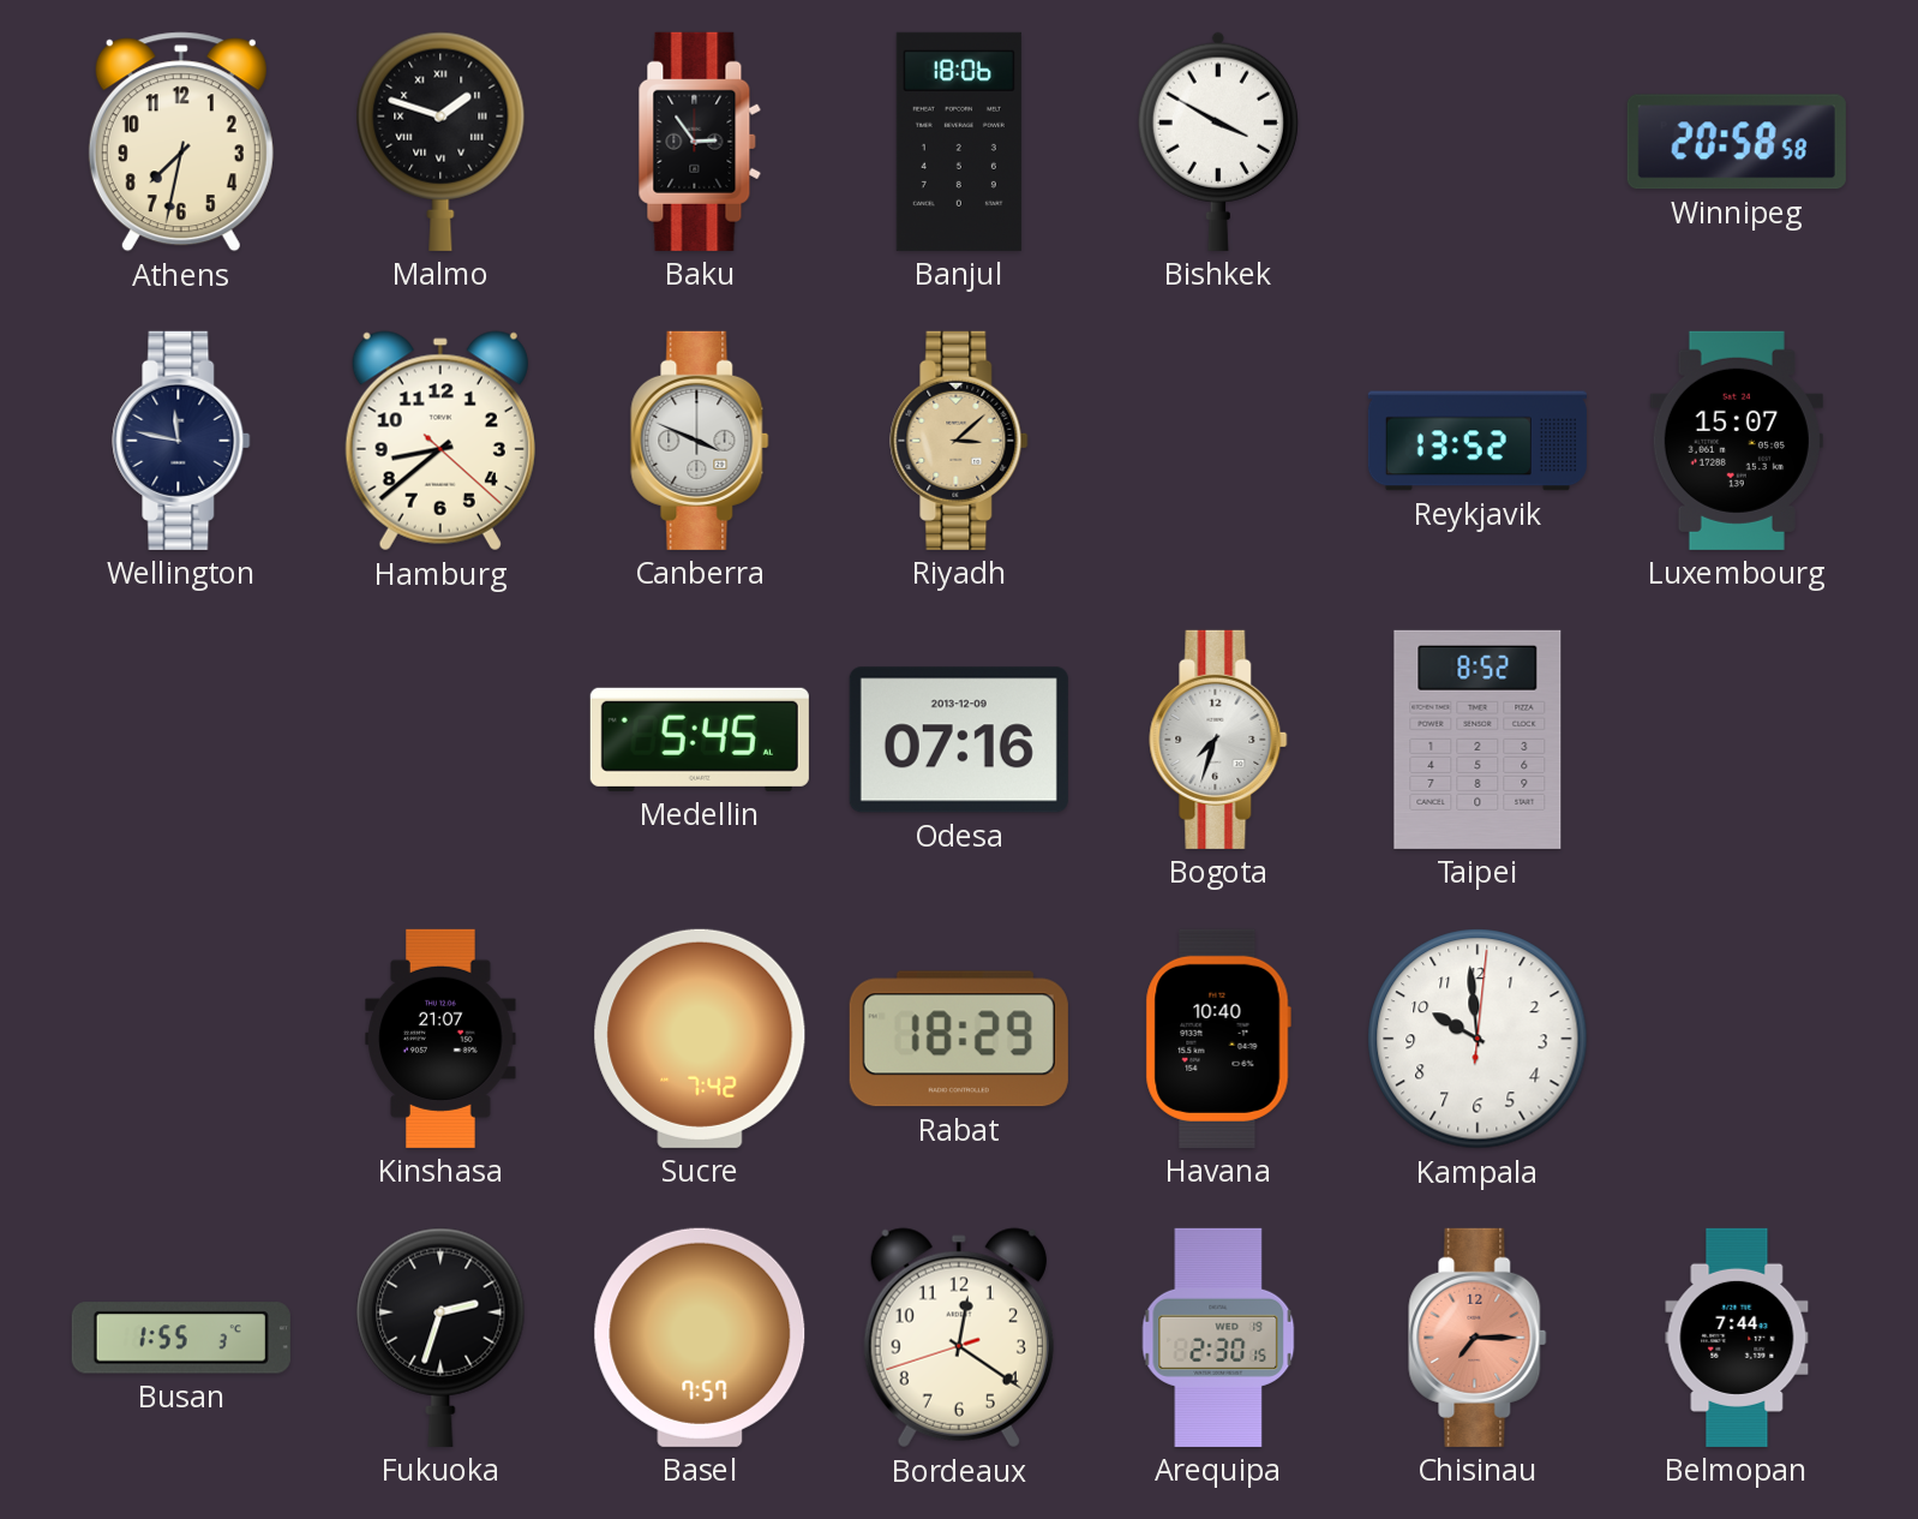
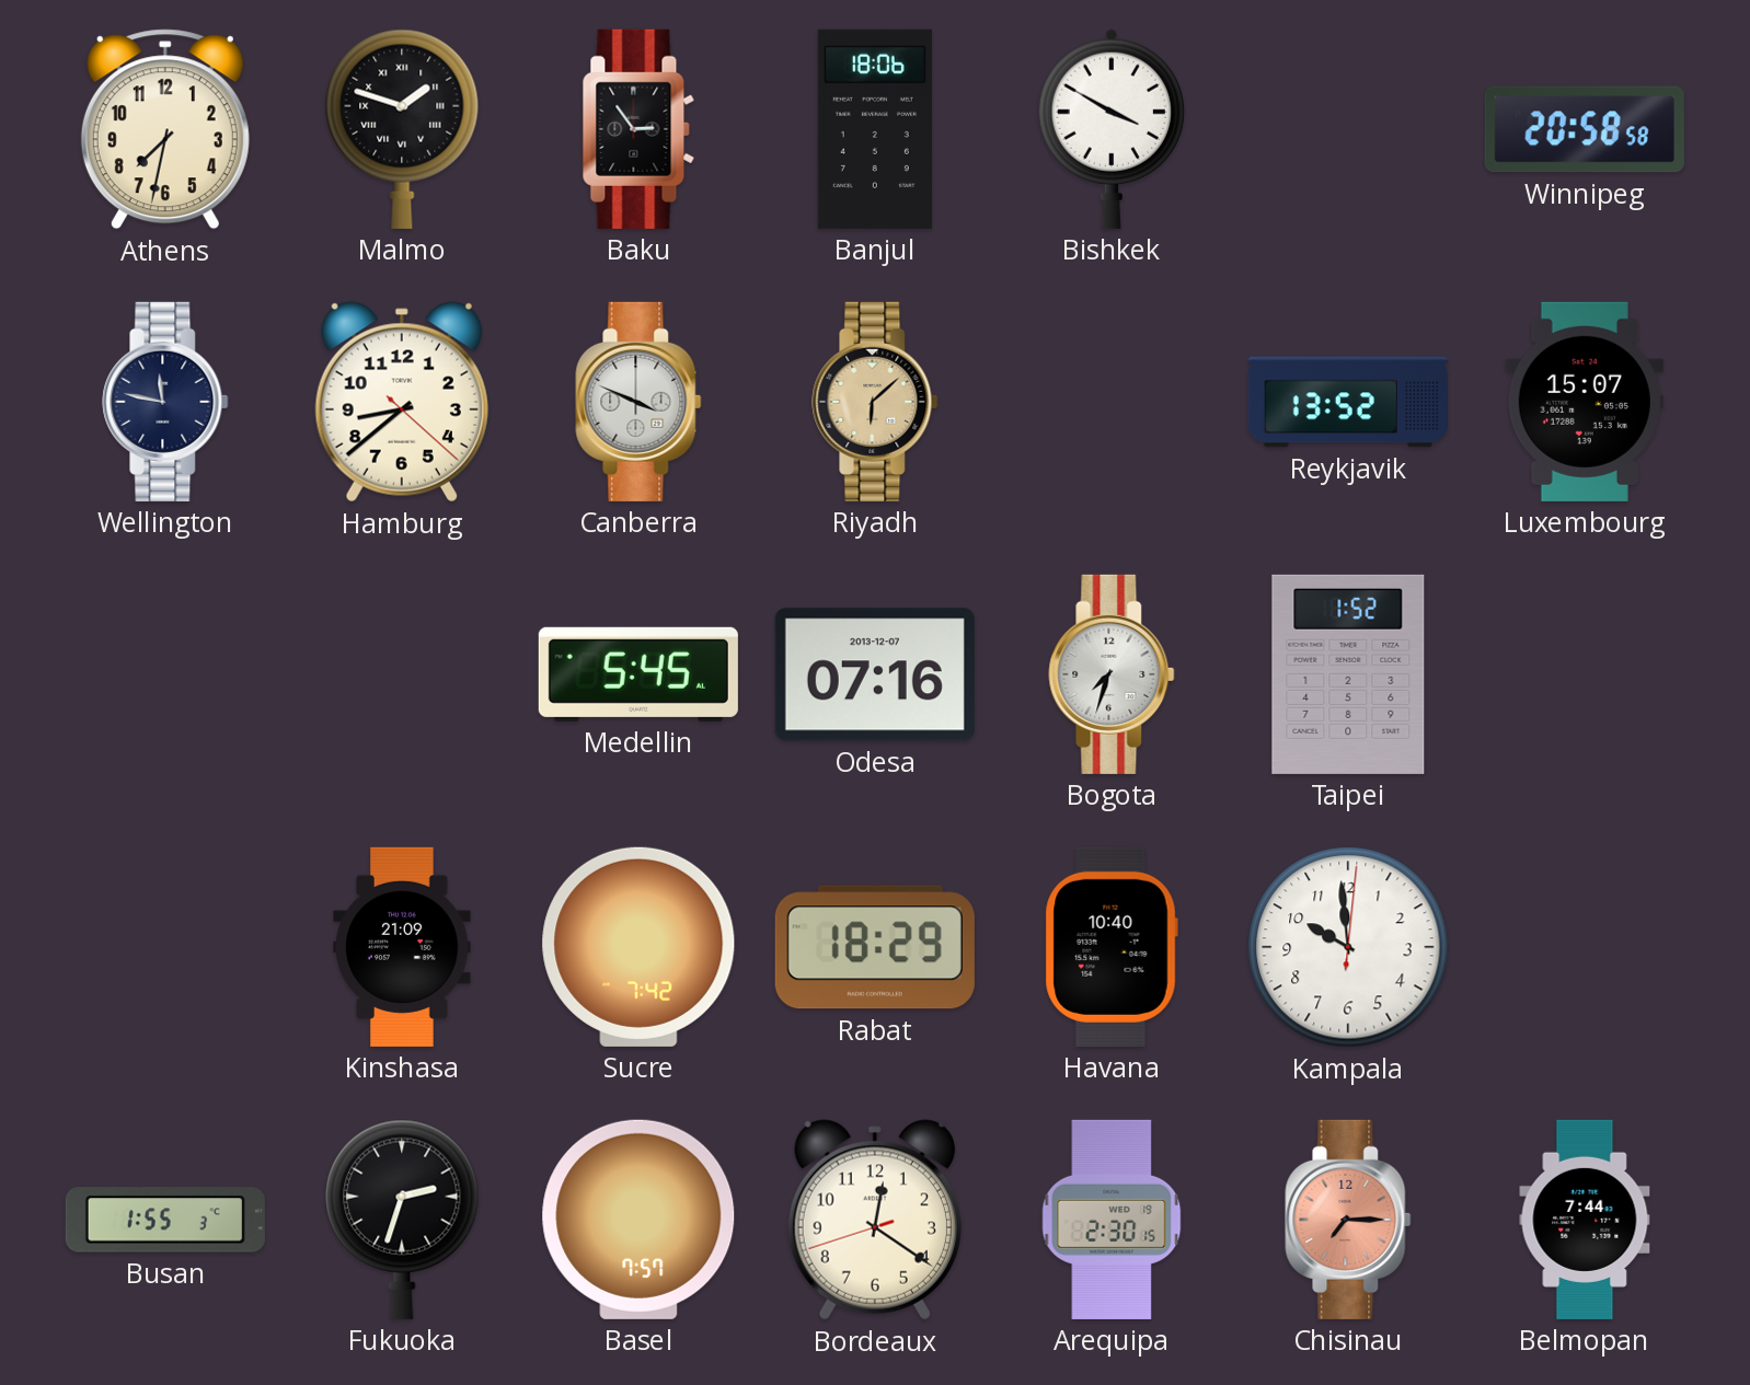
Riyadh: 3:08 -> 6:08 (875, 402)
Odesa date: 2013-12-09 -> 2013-12-07 (875, 674)
Taipei: 8:52 -> 1:52 (1348, 674)
Kinshasa: 21:07 -> 21:09 (402, 947)
